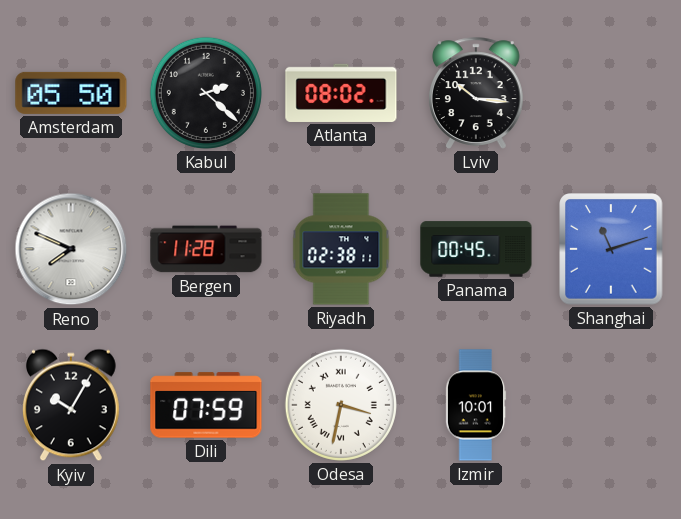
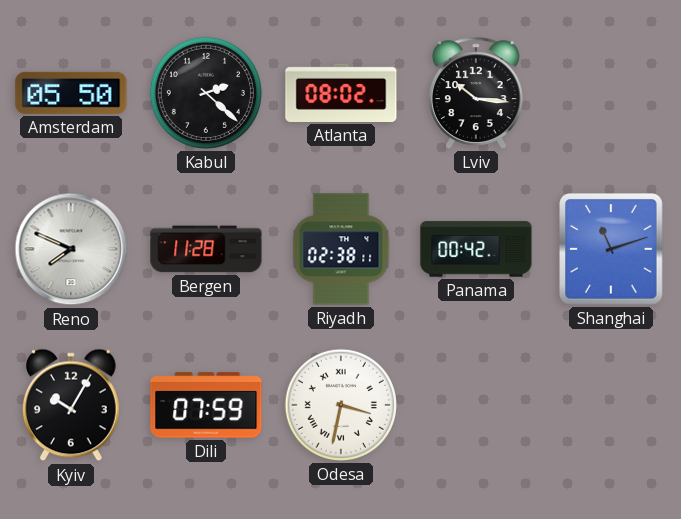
Panama: 00:45 -> 00:42 (476, 249)
Izmir: 10:01 -> none (476, 405)
